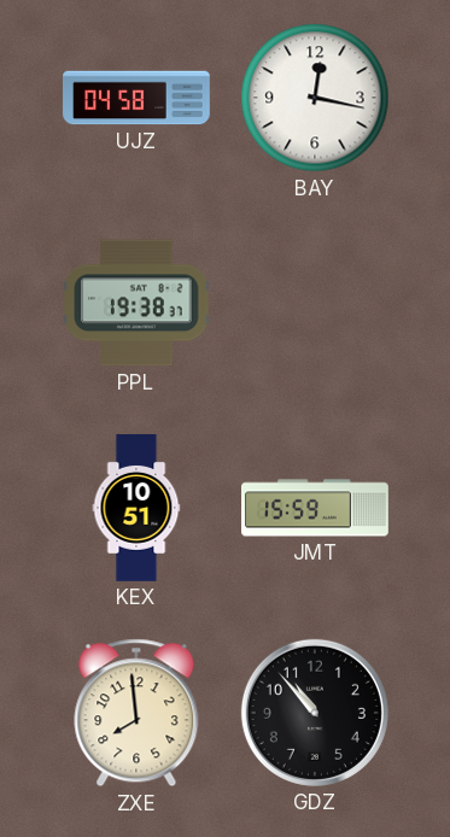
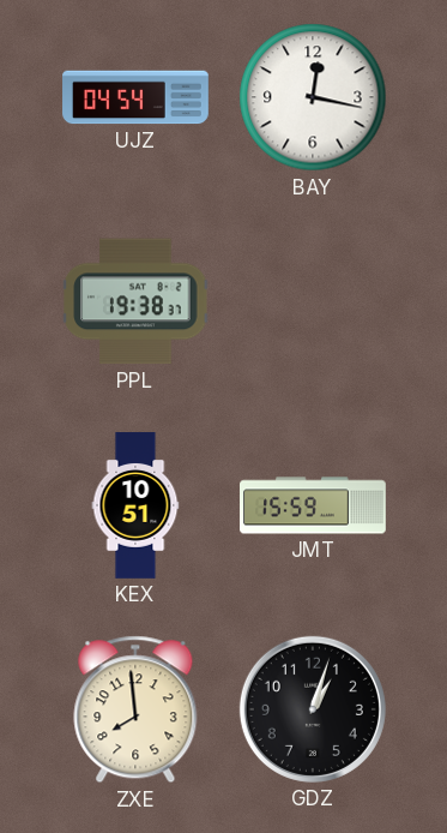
UJZ: 04:58 -> 04:54 (135, 97)
GDZ: 10:53 -> 1:03 (313, 709)
